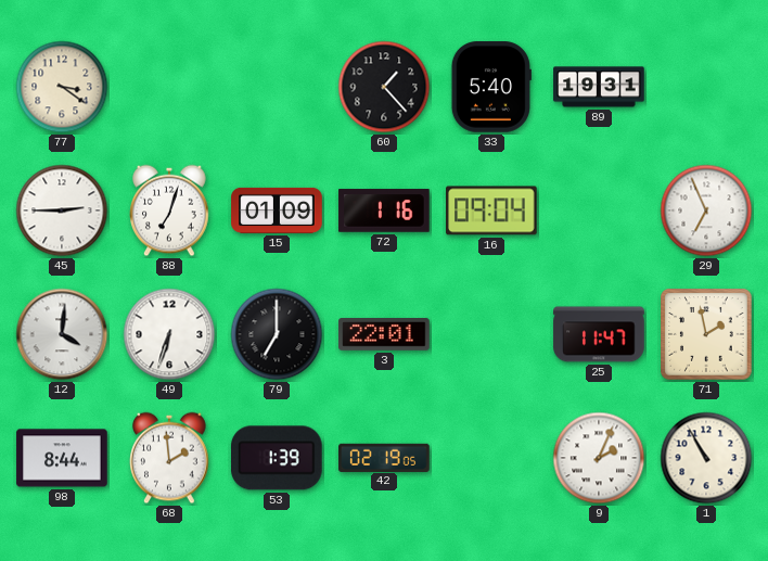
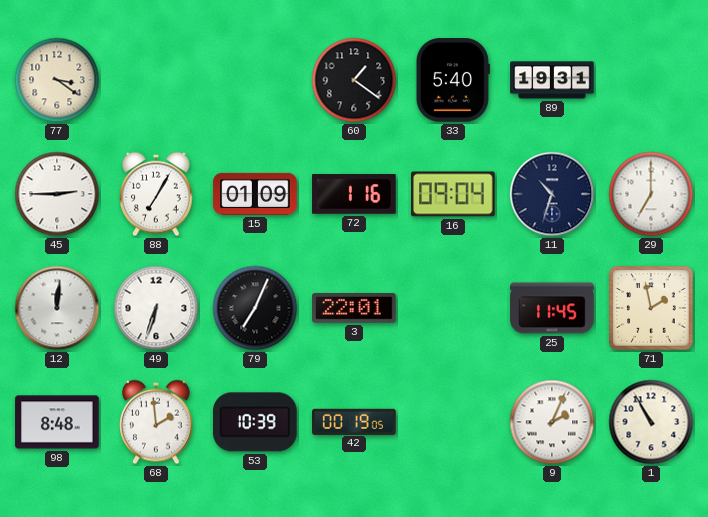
60: 1:23 -> 1:21 (354, 80)
88: 7:03 -> 7:05 (156, 194)
11: none -> 10:33 (552, 194)
29: 6:56 -> 7:00 (651, 194)
12: 4:01 -> 12:01 (57, 308)
79: 7:00 -> 7:04 (255, 308)
25: 11:47 -> 11:45 (552, 308)
98: 8:44 -> 8:48 (57, 422)
53: 1:39 -> 10:39 (256, 422)
42: 02:19 -> 00:19 (354, 421)
